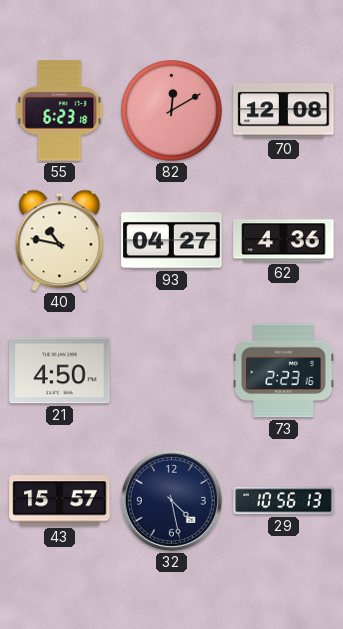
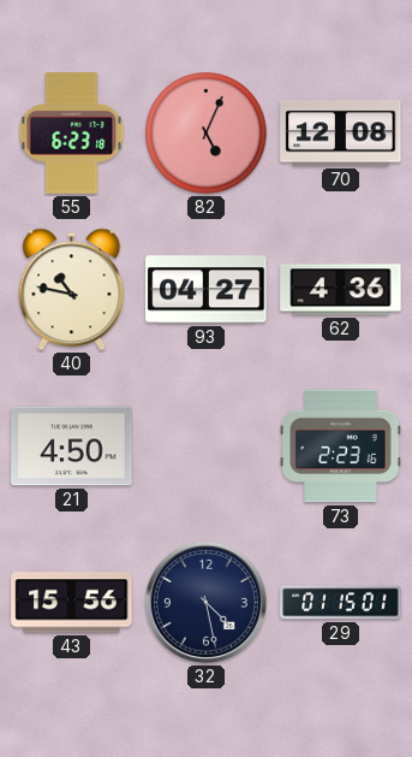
82: 12:10 -> 5:04 (207, 134)
43: 15:57 -> 15:56 (72, 603)
29: 10:56 -> 01:15 (341, 603)
